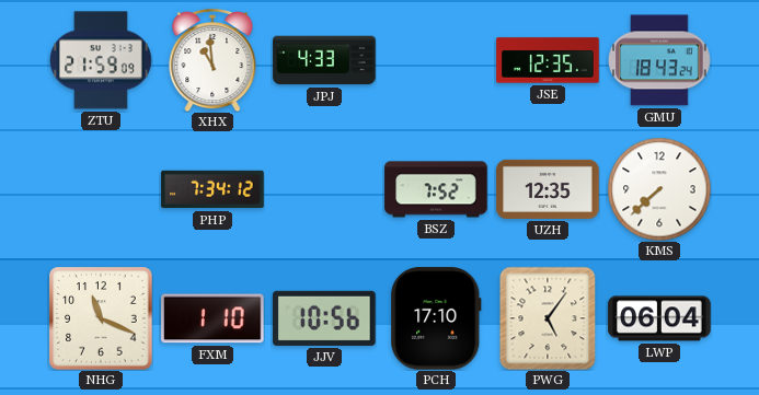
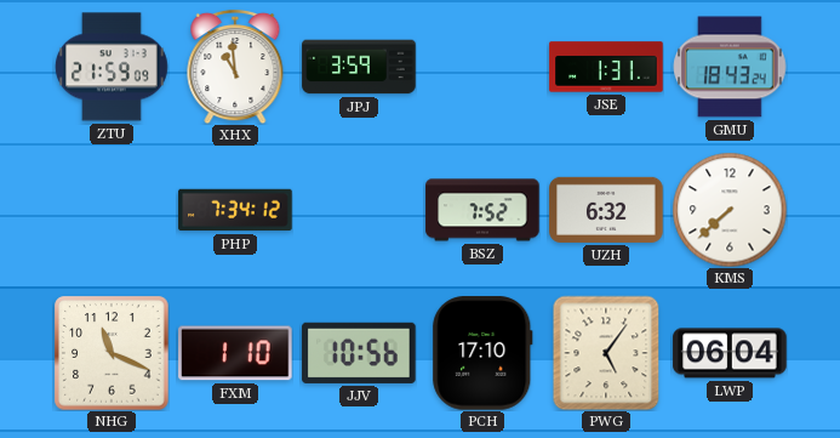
JPJ: 4:33 -> 3:59 (359, 67)
JSE: 12:35 -> 1:31 (606, 67)
UZH: 12:35 -> 6:32 (606, 210)
